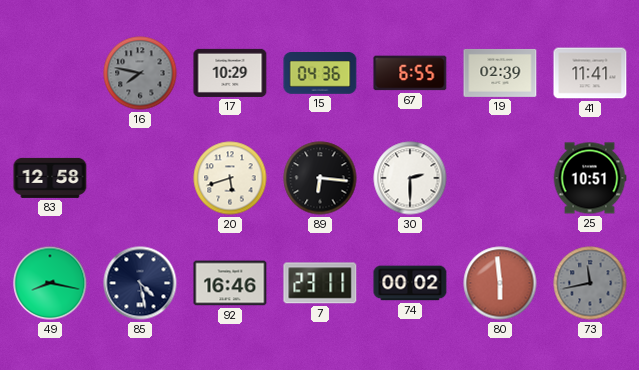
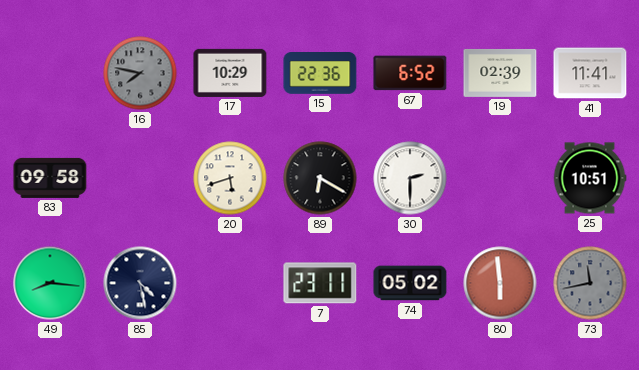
15: 04:36 -> 22:36 (320, 74)
67: 6:55 -> 6:52 (410, 73)
83: 12:58 -> 09:58 (50, 178)
89: 6:16 -> 6:20 (320, 178)
49: 8:17 -> 8:16 (50, 283)
92: 16:46 -> none (230, 283)
74: 00:02 -> 05:02 (410, 283)
